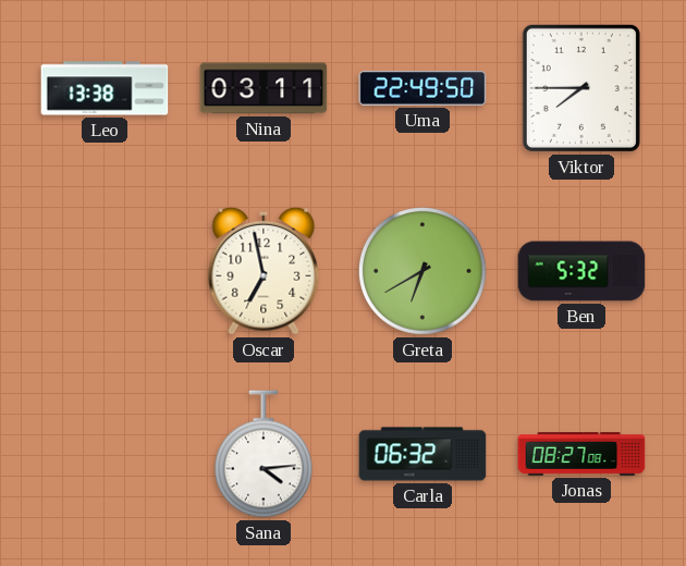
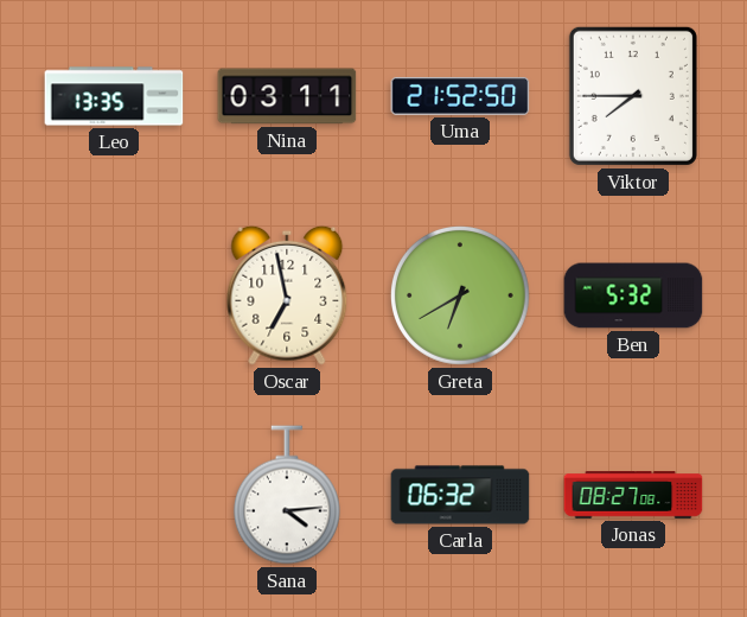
Leo: 13:38 -> 13:35 (114, 96)
Uma: 22:49 -> 21:52 (460, 96)
